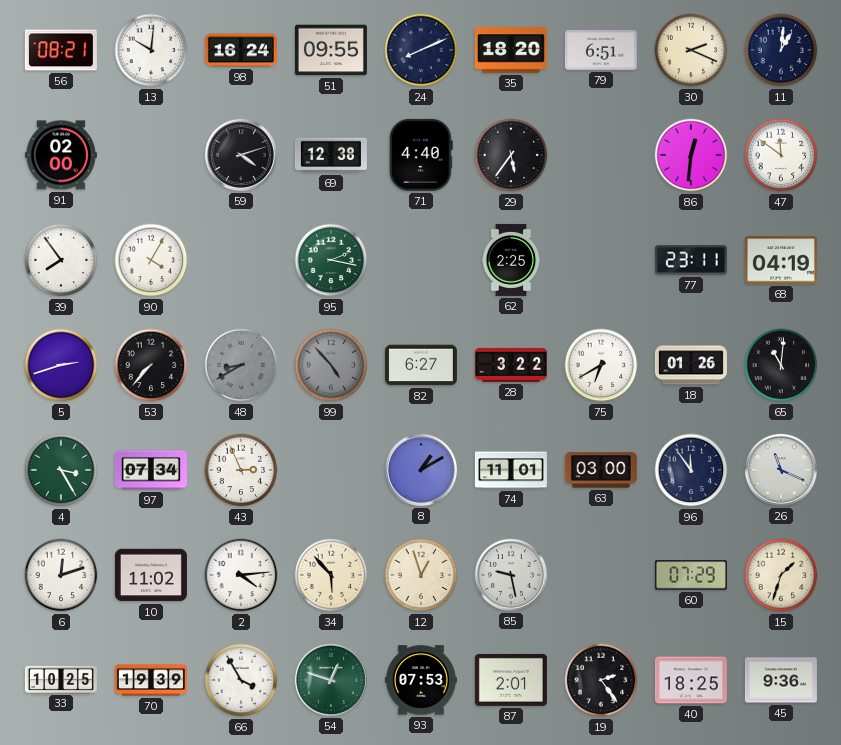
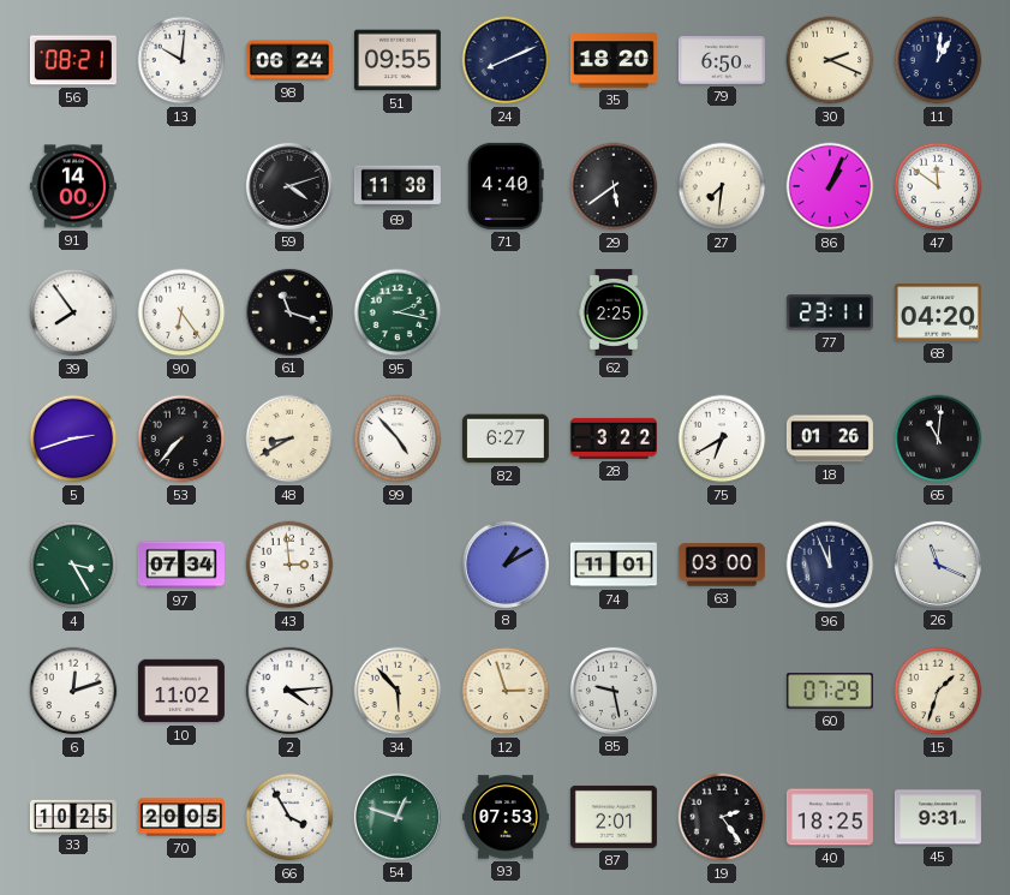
98: 16:24 -> 06:24 (289, 60)
79: 6:51 -> 6:50 (722, 61)
91: 02:00 -> 14:00 (73, 186)
69: 12:38 -> 11:38 (398, 186)
29: 5:36 -> 5:39 (614, 186)
27: none -> 7:31 (722, 186)
86: 12:31 -> 1:04 (830, 186)
90: 4:05 -> 6:24 (181, 312)
61: none -> 11:18 (289, 312)
68: 04:19 -> 04:20 (938, 312)
48 dial: grey -> cream (289, 438)
99 dial: grey -> white (398, 438)
43: 2:56 -> 2:59 (289, 565)
96: 11:54 -> 11:56 (830, 565)
12: 12:57 -> 2:57 (506, 691)
70: 19:39 -> 20:05 (181, 817)
45: 9:36 -> 9:31 (938, 817)
